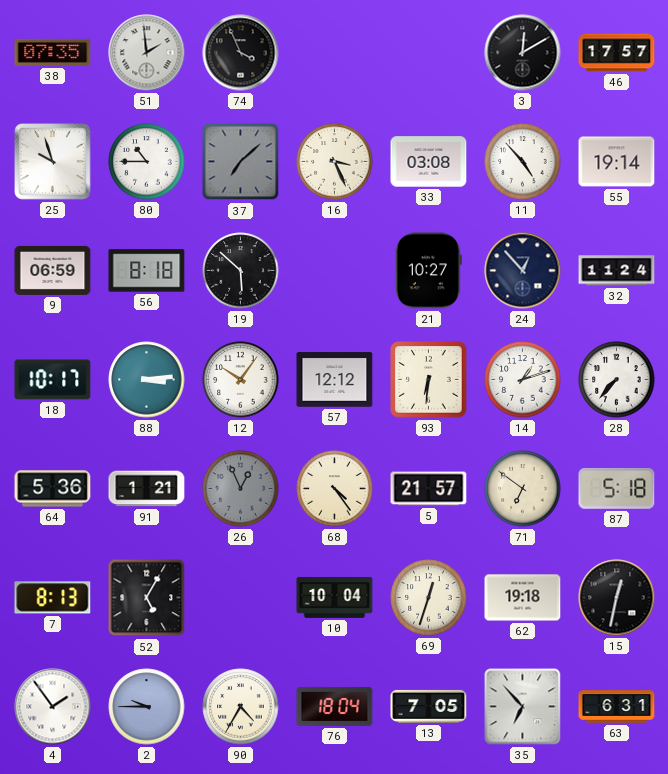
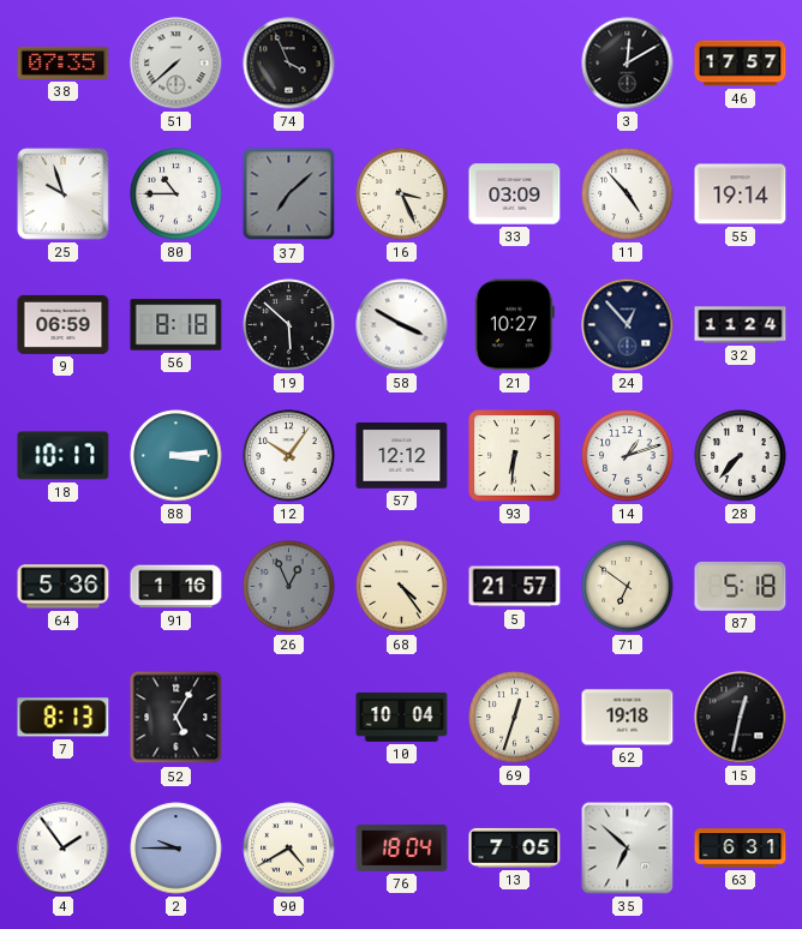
51: 1:59 -> 7:38 (176, 64)
33: 03:08 -> 03:09 (515, 194)
58: none -> 3:50 (402, 325)
91: 1:21 -> 1:16 (176, 587)
90: 4:35 -> 4:40 (289, 849)
35: 6:53 -> 6:52 (628, 849)
